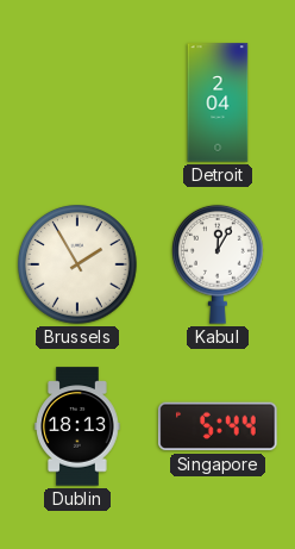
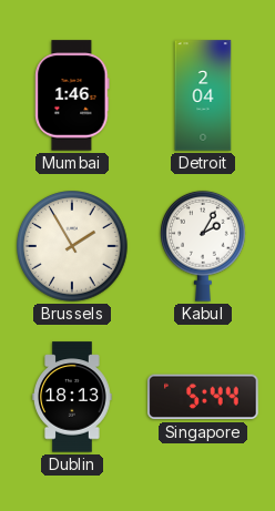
Mumbai: none -> 1:46 (72, 95)
Kabul: 12:05 -> 2:05 (204, 246)
